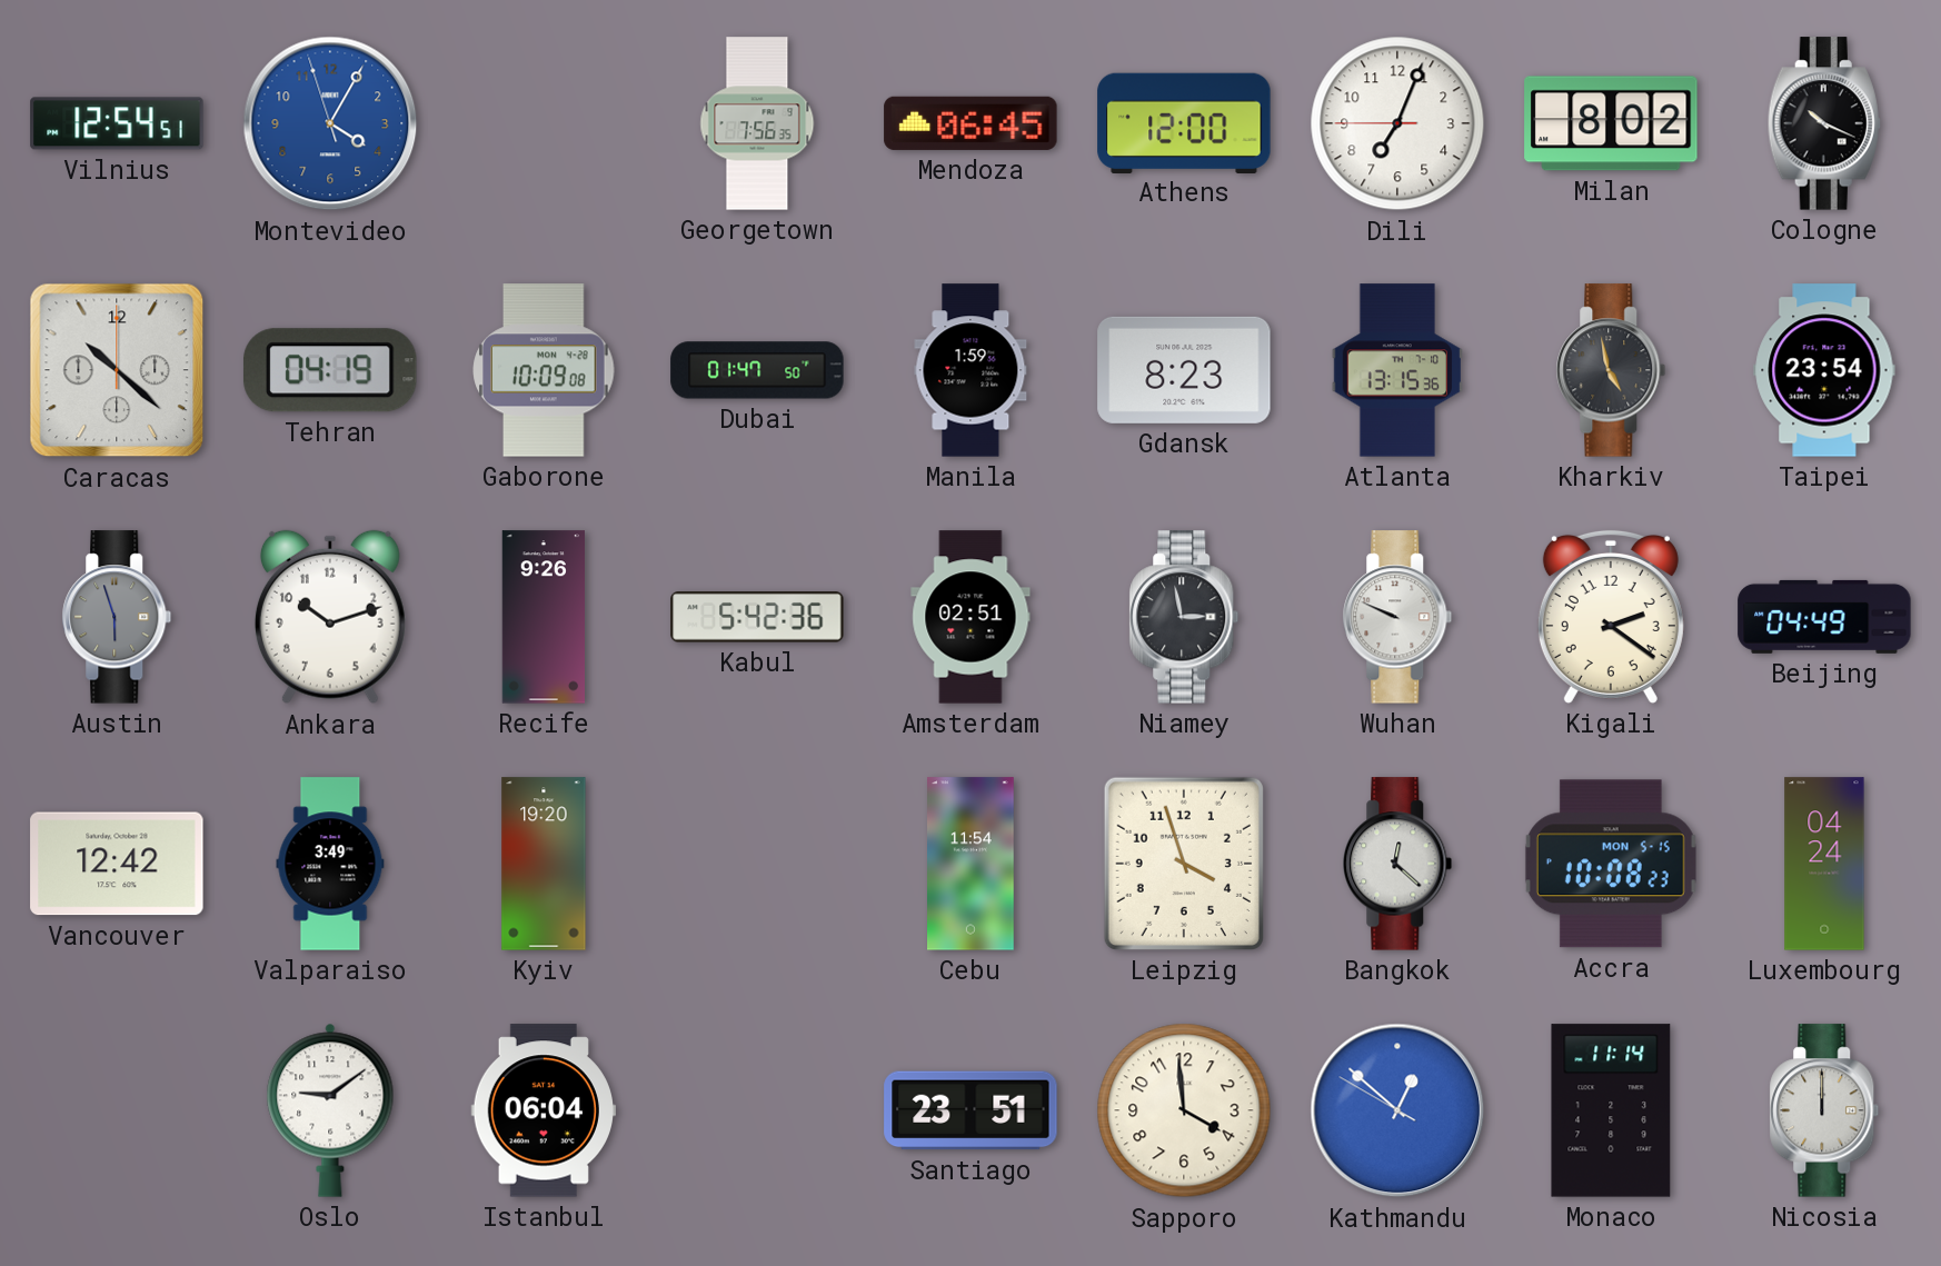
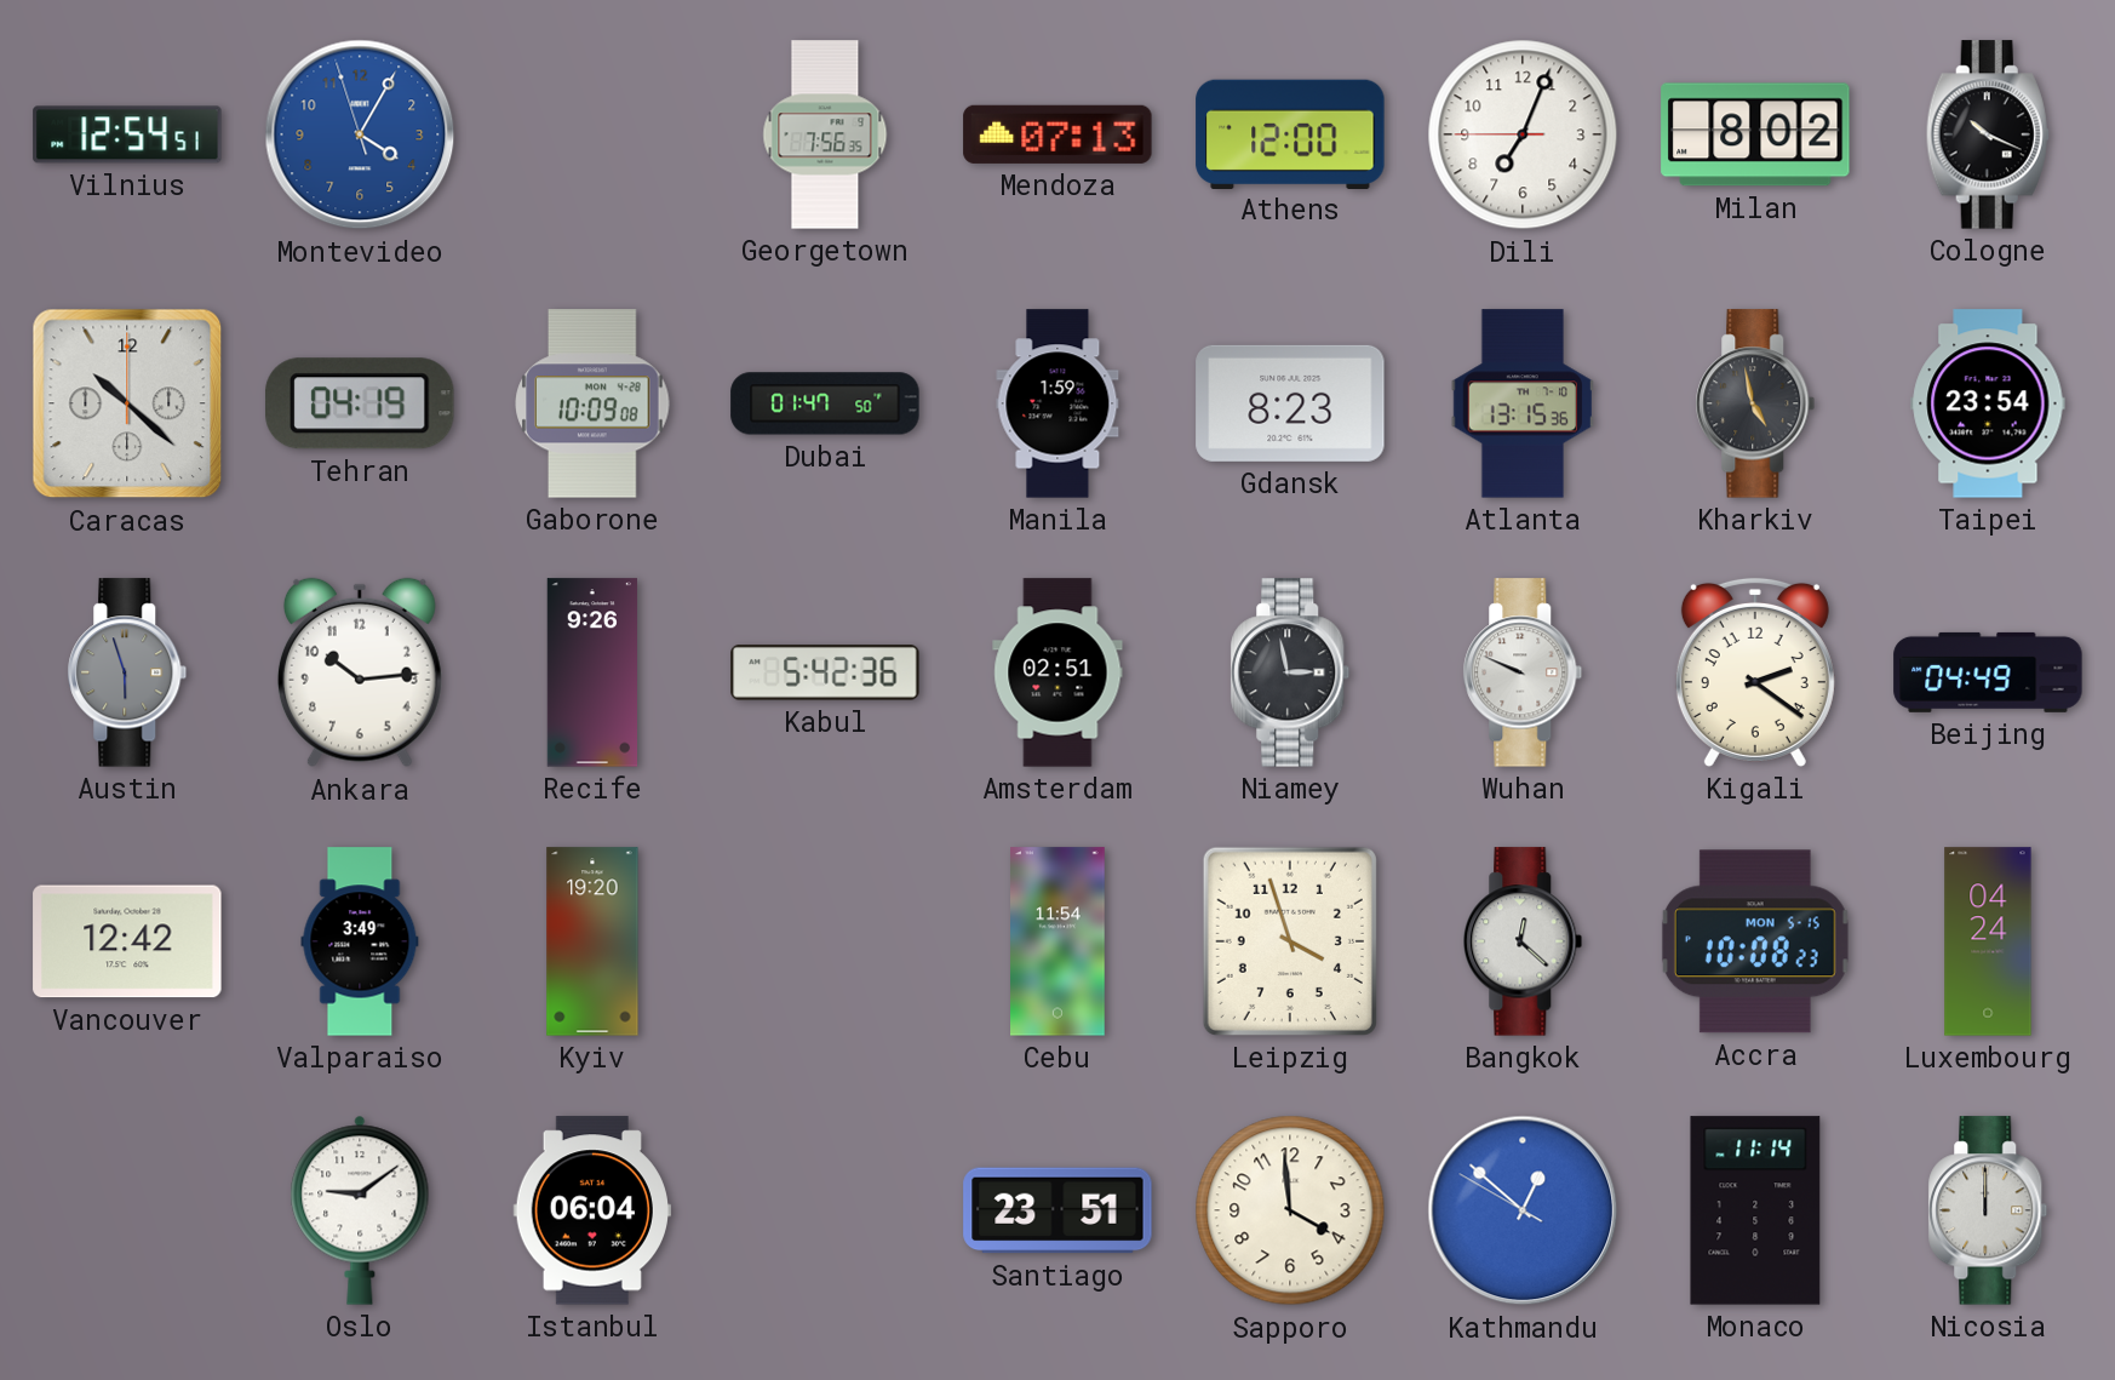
Mendoza: 06:45 -> 07:13 (1057, 134)
Ankara: 10:12 -> 10:14 (360, 672)
